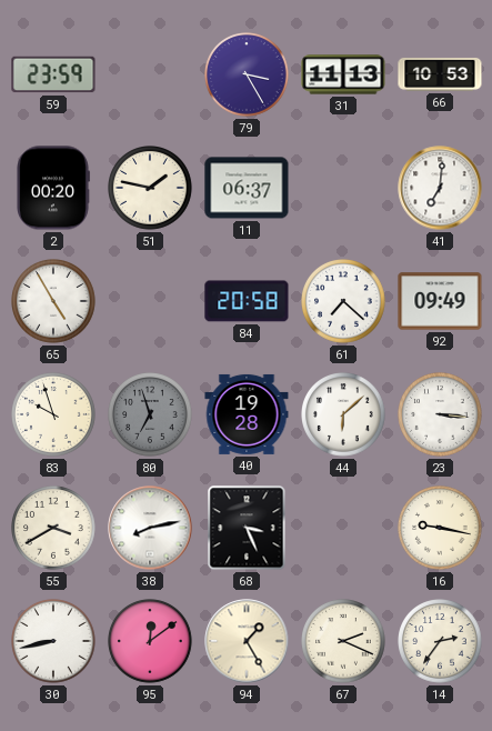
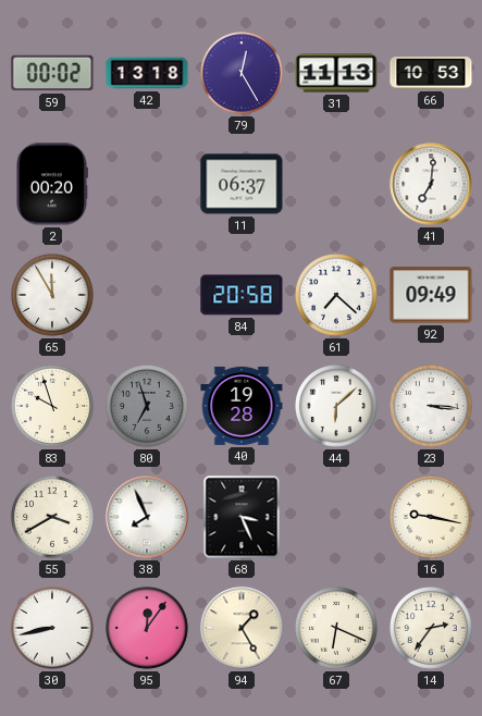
59: 23:59 -> 00:02 (52, 73)
42: none -> 13:18 (147, 73)
79: 3:25 -> 12:25 (242, 73)
51: 1:47 -> none (150, 188)
65: 4:55 -> 11:55 (52, 295)
38: 8:13 -> 7:56 (147, 517)
95: 12:09 -> 12:06 (147, 628)
67: 2:19 -> 6:19 (336, 628)
